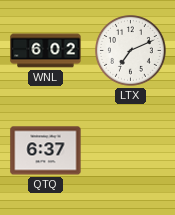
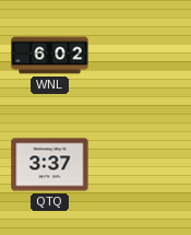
LTX: 7:11 -> none (131, 51)
QTQ: 6:37 -> 3:37 (50, 165)
